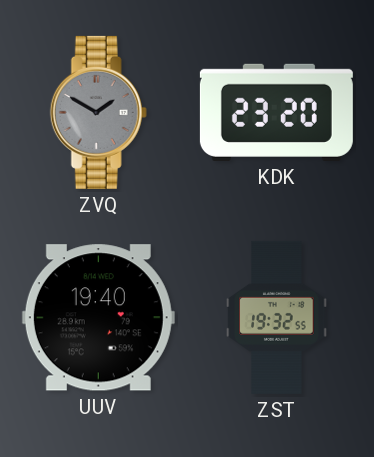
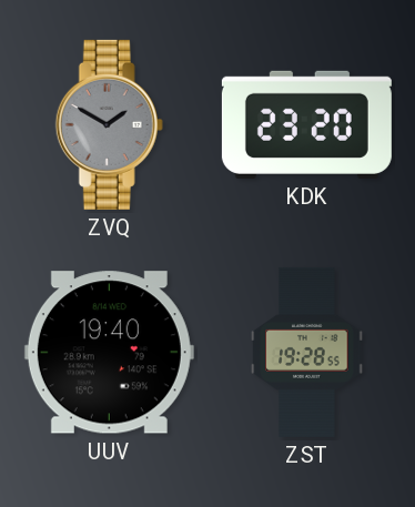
ZST: 19:32 -> 19:28 (307, 352)
